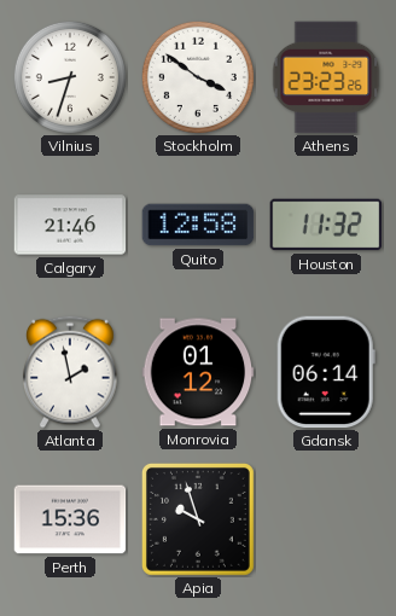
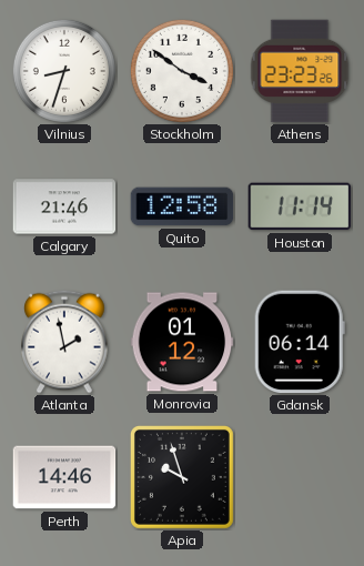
Houston: 11:32 -> 11:14 (300, 206)
Perth: 15:36 -> 14:46 (64, 477)
